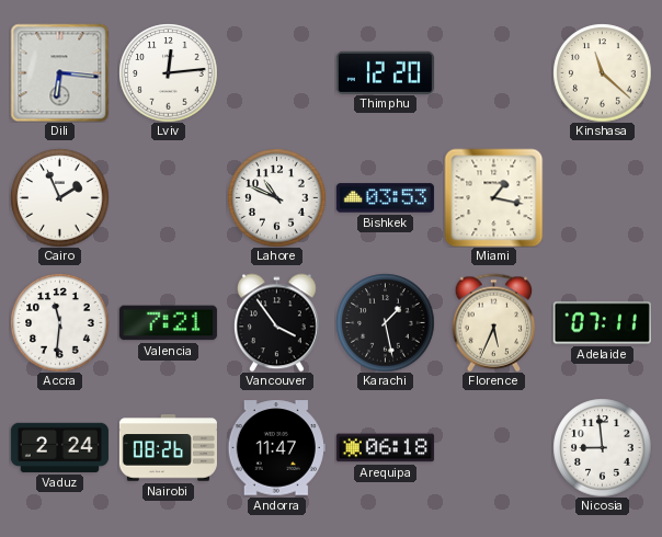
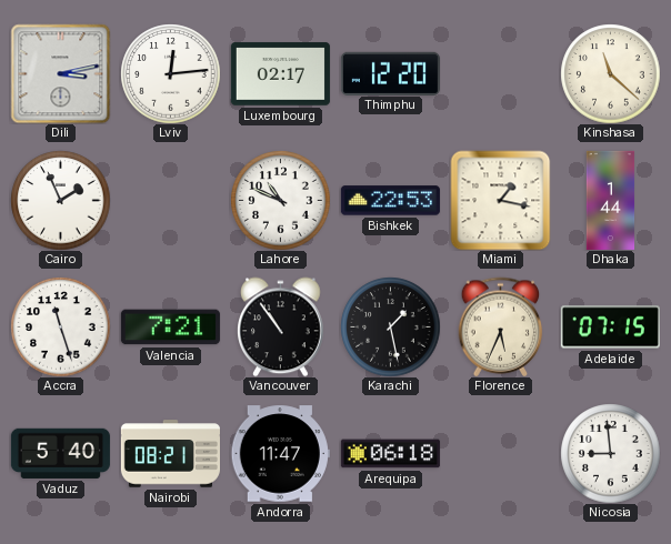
Dili: 6:16 -> 3:13 (60, 73)
Luxembourg: none -> 02:17 (280, 74)
Bishkek: 03:53 -> 22:53 (390, 201)
Dhaka: none -> 1:44 (611, 200)
Accra: 11:31 -> 11:27 (60, 326)
Vancouver: 3:54 -> 10:54 (281, 326)
Adelaide: 07:11 -> 07:15 (610, 328)
Vaduz: 2:24 -> 5:40 (60, 453)
Nairobi: 08:26 -> 08:21 (170, 454)
